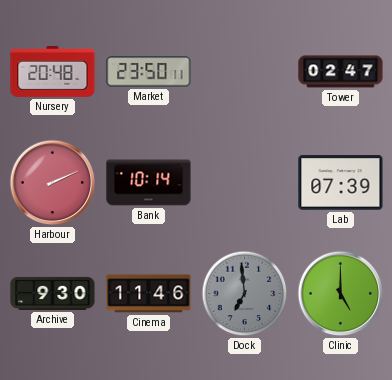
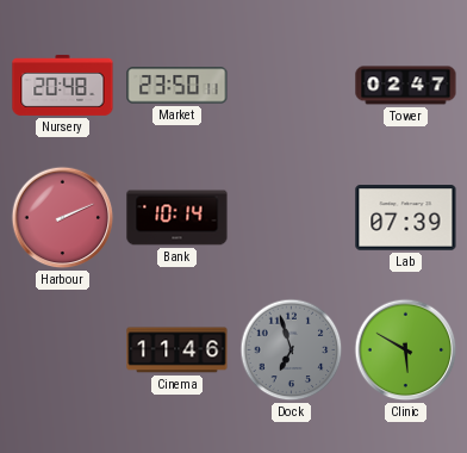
Archive: 9:30 -> none (53, 293)
Dock: 6:59 -> 6:57 (292, 350)
Clinic: 5:00 -> 5:50 (406, 350)
